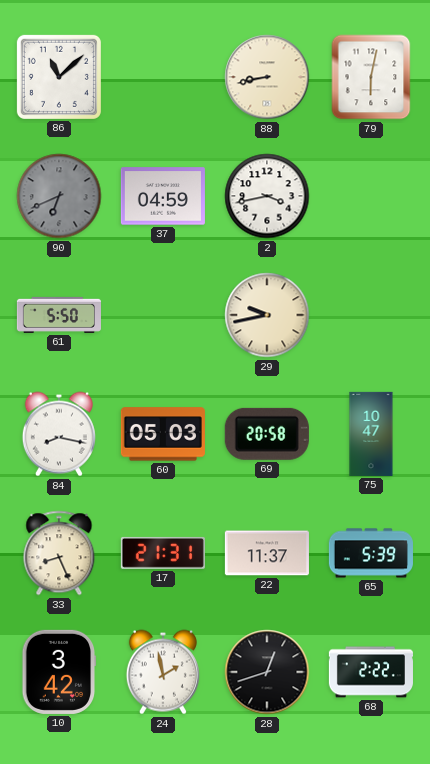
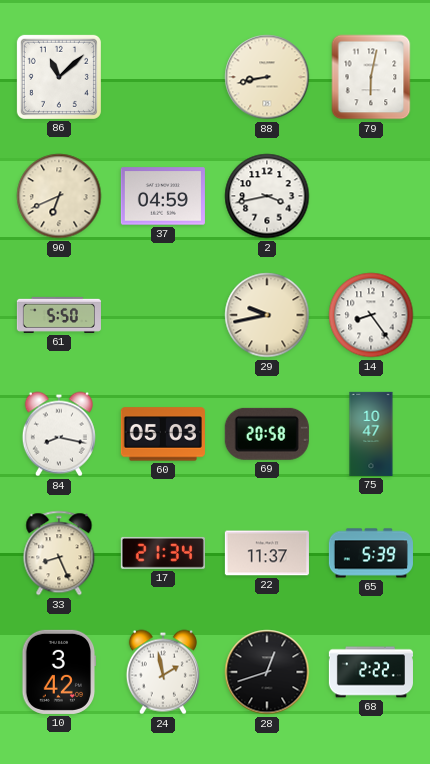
90 dial: grey -> cream (59, 196)
14: none -> 8:24 (371, 315)
17: 21:31 -> 21:34 (163, 553)
